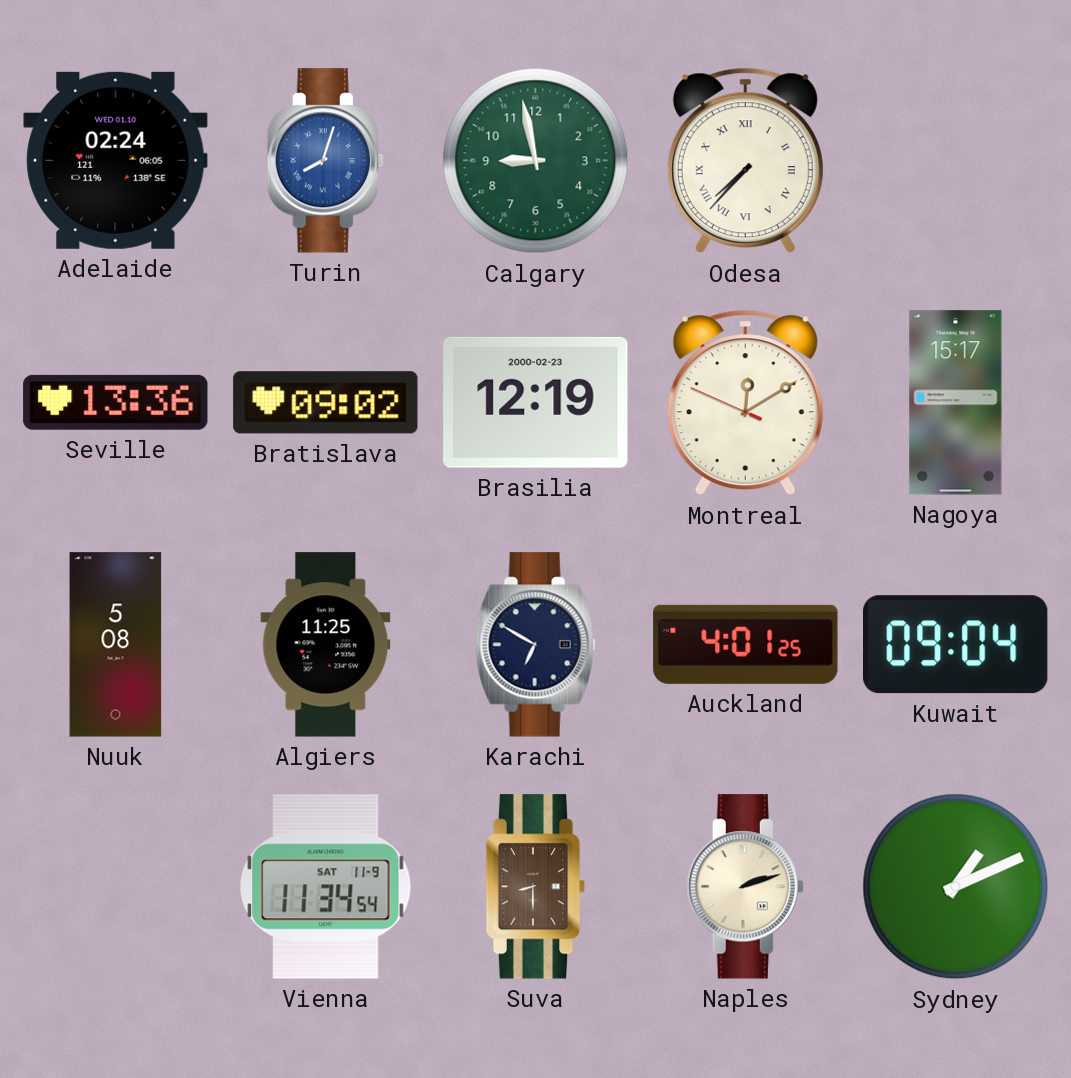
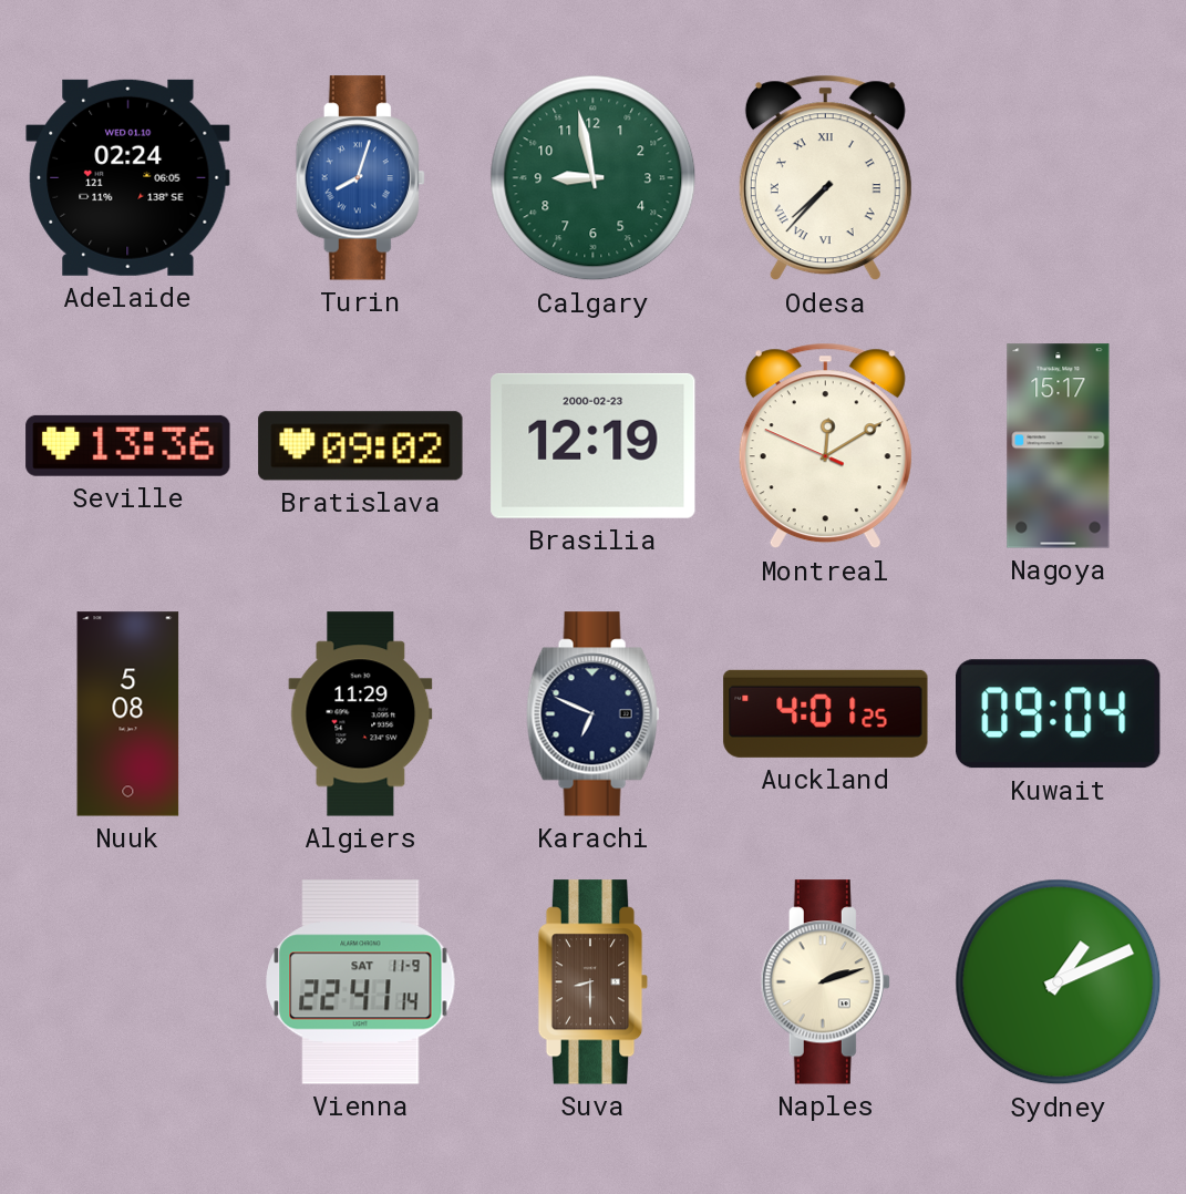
Algiers: 11:25 -> 11:29 (361, 714)
Karachi: 6:50 -> 6:49 (594, 714)
Vienna: 11:34 -> 22:41 (361, 982)
